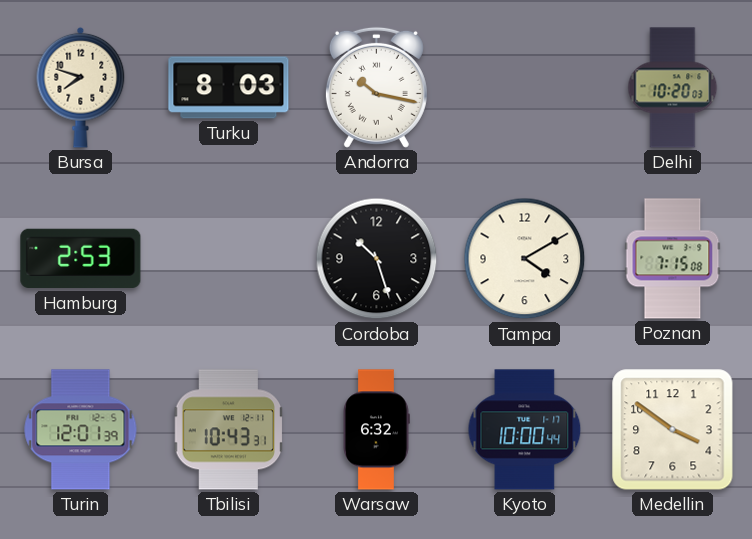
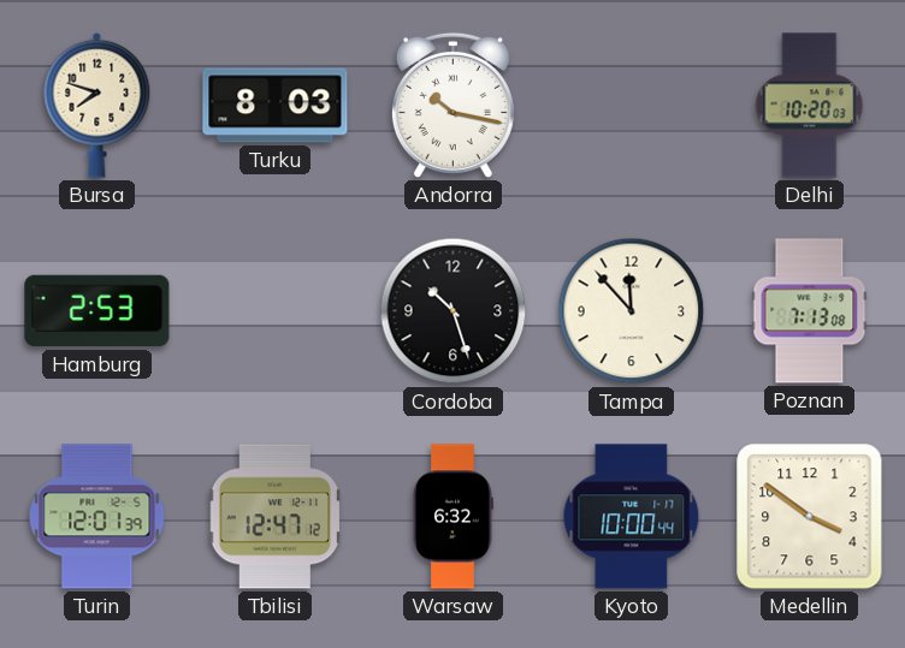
Tampa: 4:10 -> 11:53 (632, 311)
Poznan: 7:15 -> 7:13 (810, 311)
Tbilisi: 10:43 -> 12:47 (276, 517)
